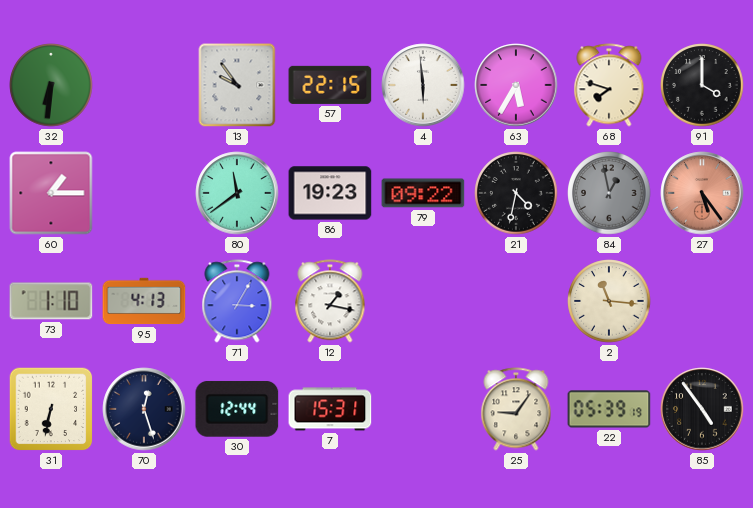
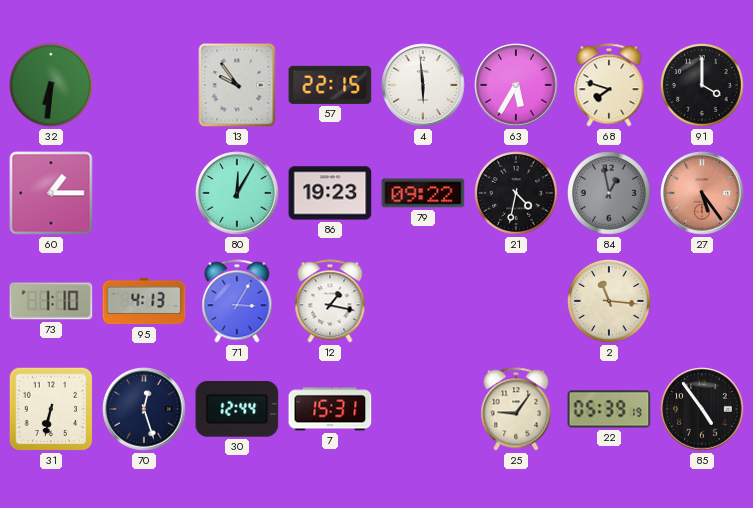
80: 11:39 -> 12:05 (237, 193)
